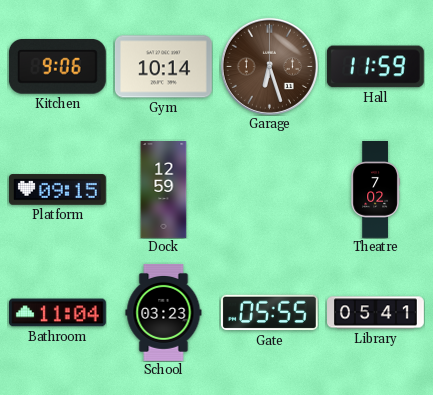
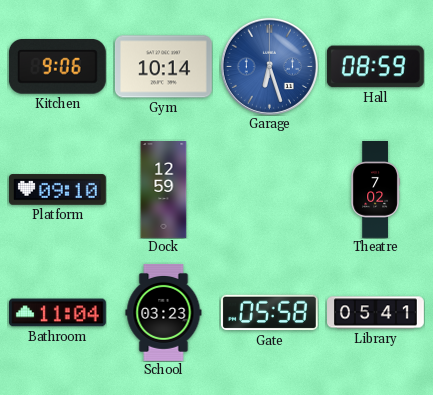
Garage dial: brown -> blue (269, 66)
Hall: 11:59 -> 08:59 (375, 67)
Platform: 09:15 -> 09:10 (57, 190)
Gate: 05:55 -> 05:58 (269, 313)
